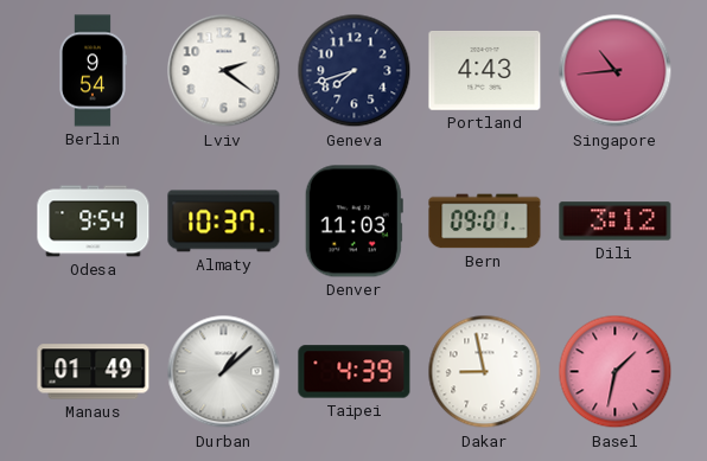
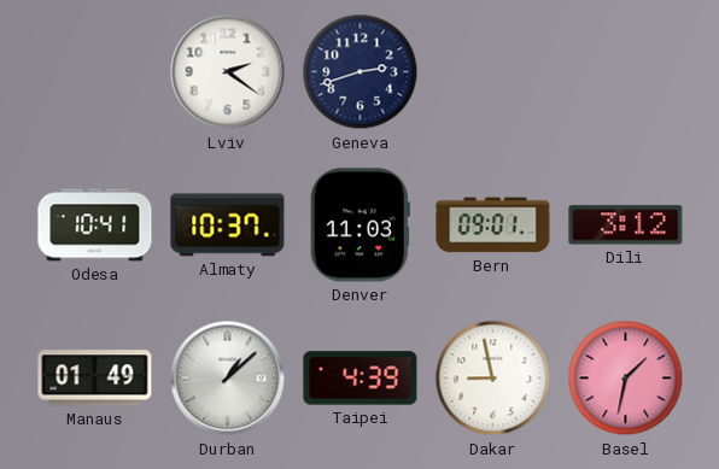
Berlin: 9:54 -> none (93, 71)
Geneva: 7:42 -> 2:42 (361, 72)
Portland: 4:43 -> none (485, 71)
Singapore: 10:44 -> none (616, 71)
Odesa: 9:54 -> 10:41 (95, 225)
